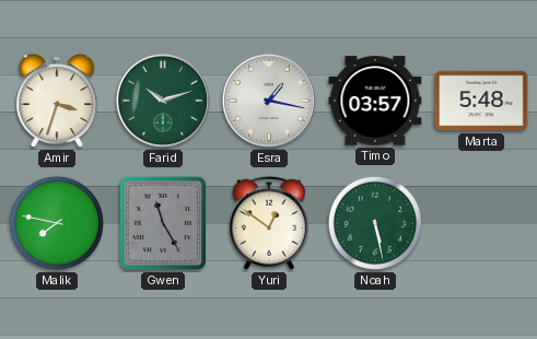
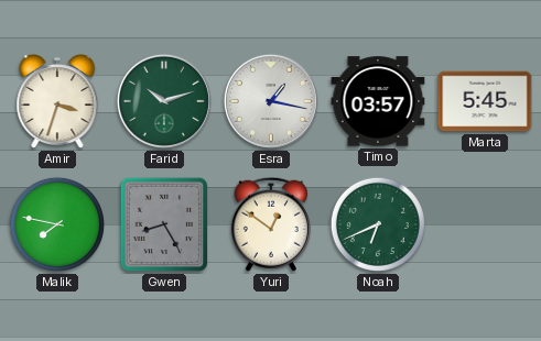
Marta: 5:48 -> 5:45 (485, 101)
Gwen: 11:25 -> 8:25 (164, 224)
Noah: 5:28 -> 6:41 (378, 224)
